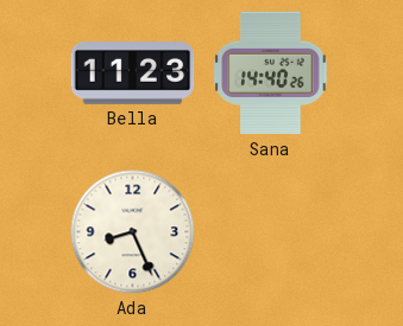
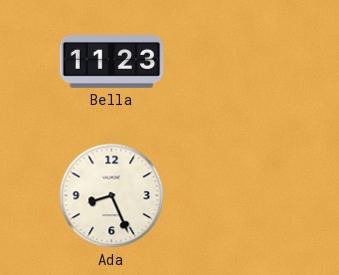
Sana: 14:40 -> none (271, 73)
